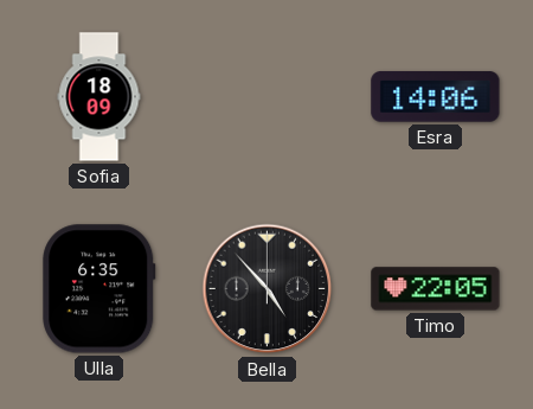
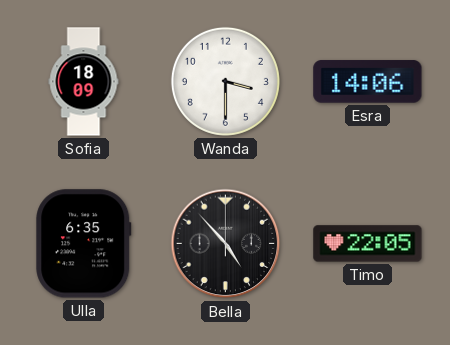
Wanda: none -> 3:30 (225, 81)
